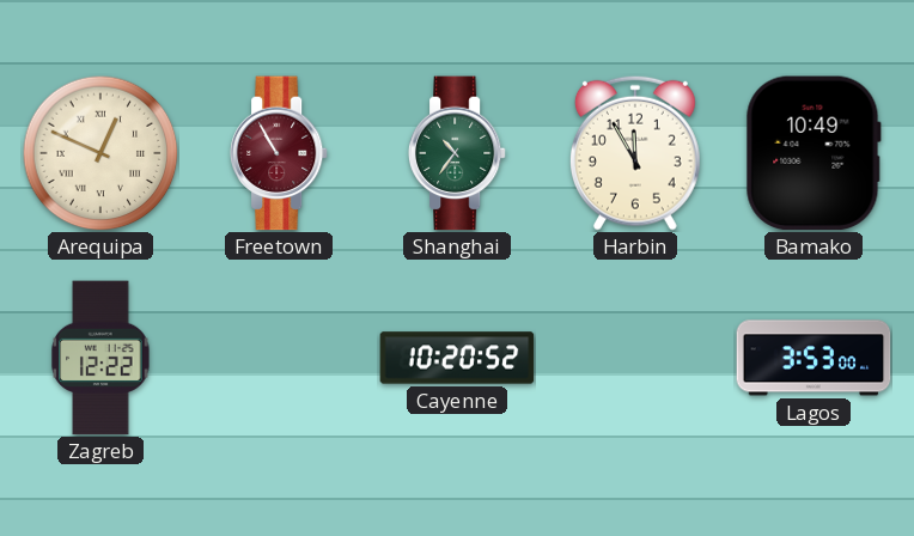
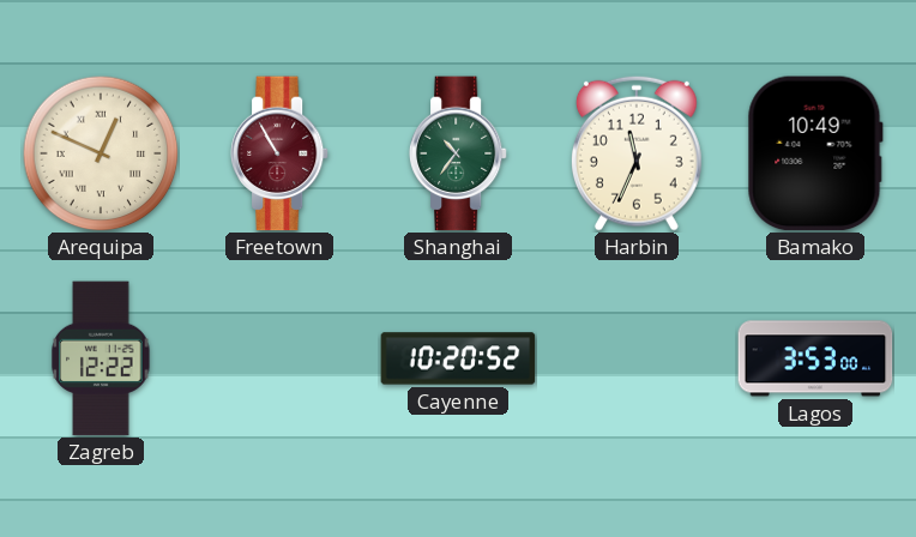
Harbin: 11:55 -> 11:34 (637, 153)
